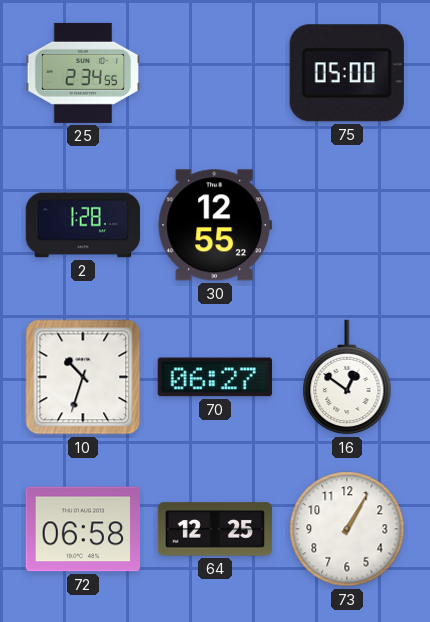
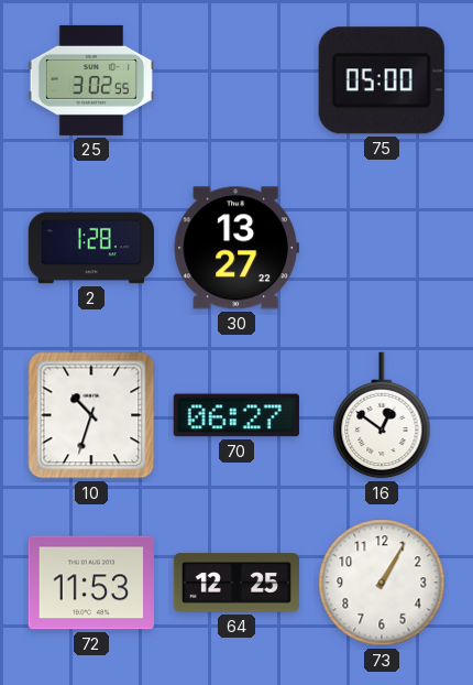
25: 2:34 -> 3:02 (90, 80)
30: 12:55 -> 13:27 (237, 248)
72: 06:58 -> 11:53 (90, 583)
